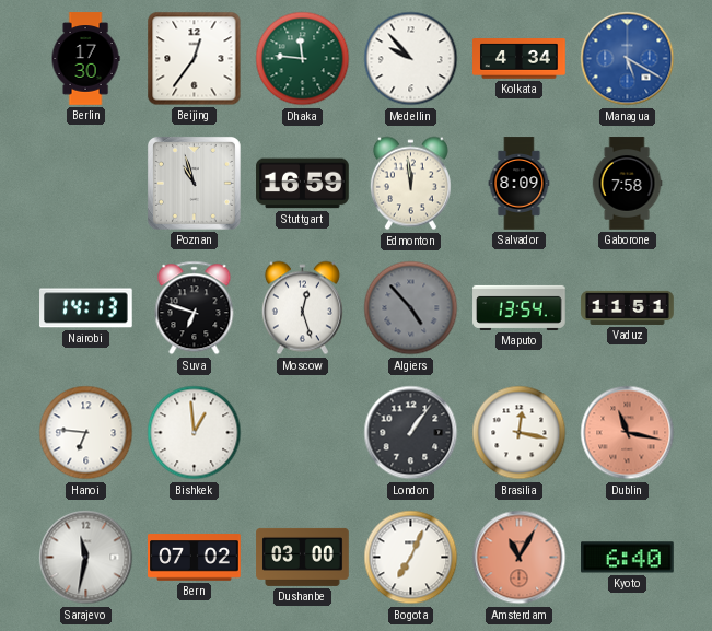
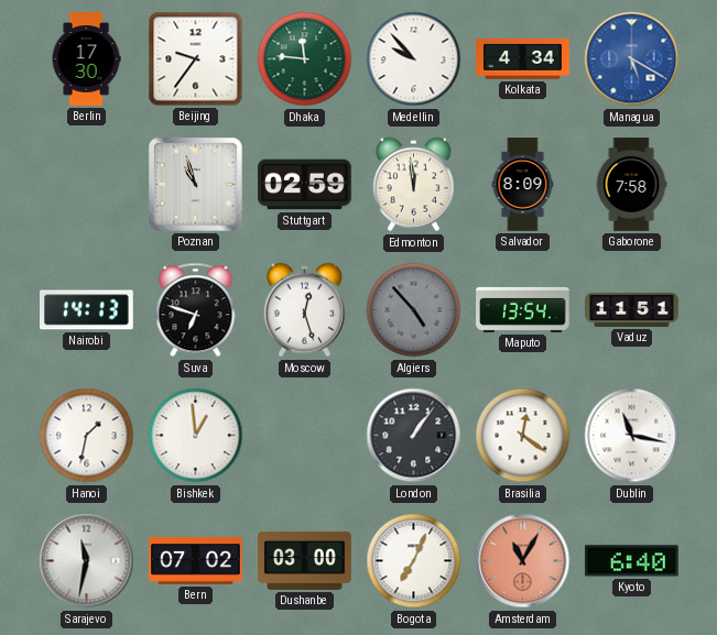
Beijing: 12:36 -> 9:36 (196, 59)
Stuttgart: 16:59 -> 02:59 (305, 185)
Hanoi: 6:46 -> 1:32 (87, 436)
Brasilia: 12:17 -> 12:21 (523, 436)
Dublin dial: salmon -> white (632, 436)
